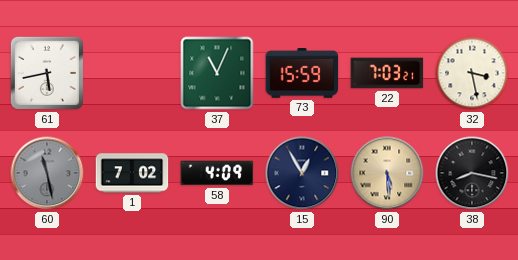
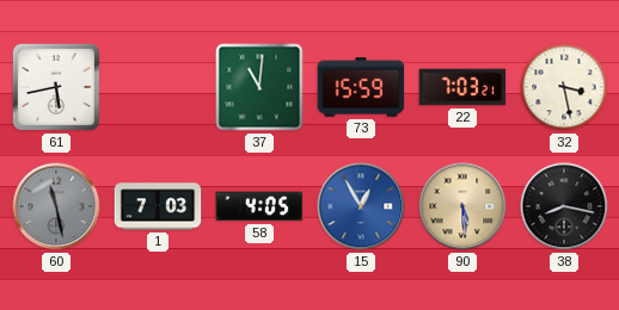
37: 11:04 -> 11:01 (259, 87)
1: 7:02 -> 7:03 (158, 206)
58: 4:09 -> 4:05 (259, 206)
15 dial: navy -> blue (361, 206)
